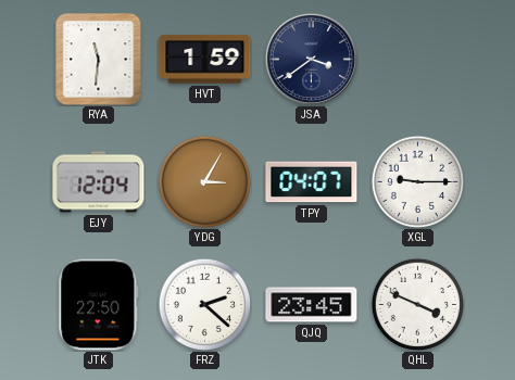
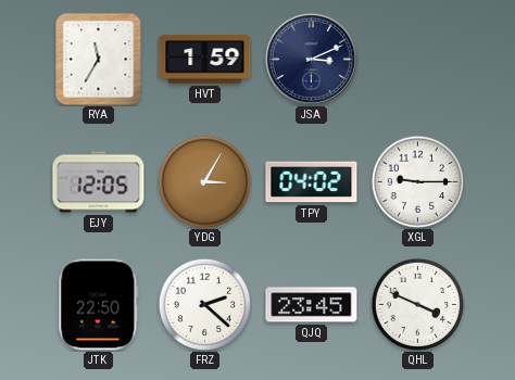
RYA: 11:31 -> 11:35 (99, 60)
JSA: 3:39 -> 3:11 (311, 59)
EJY: 12:04 -> 12:05 (99, 182)
TPY: 04:07 -> 04:02 (312, 182)
